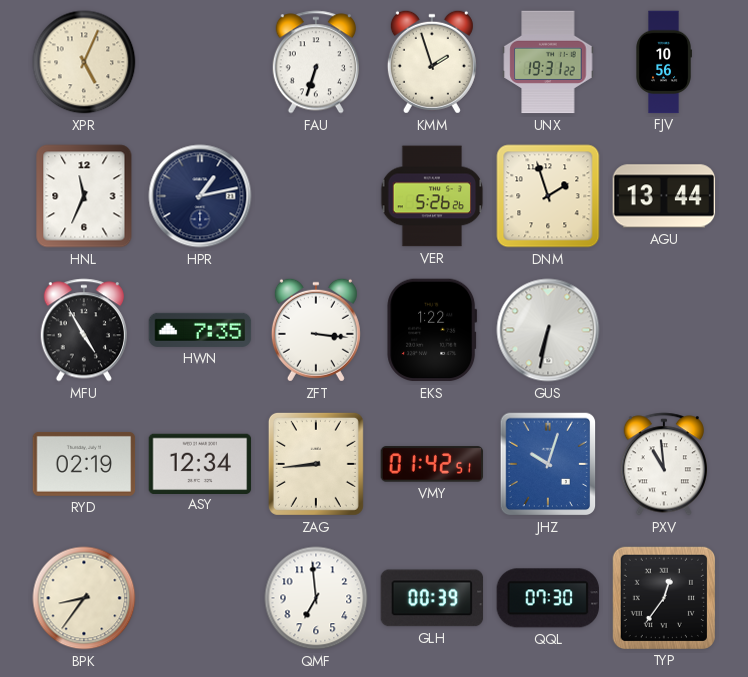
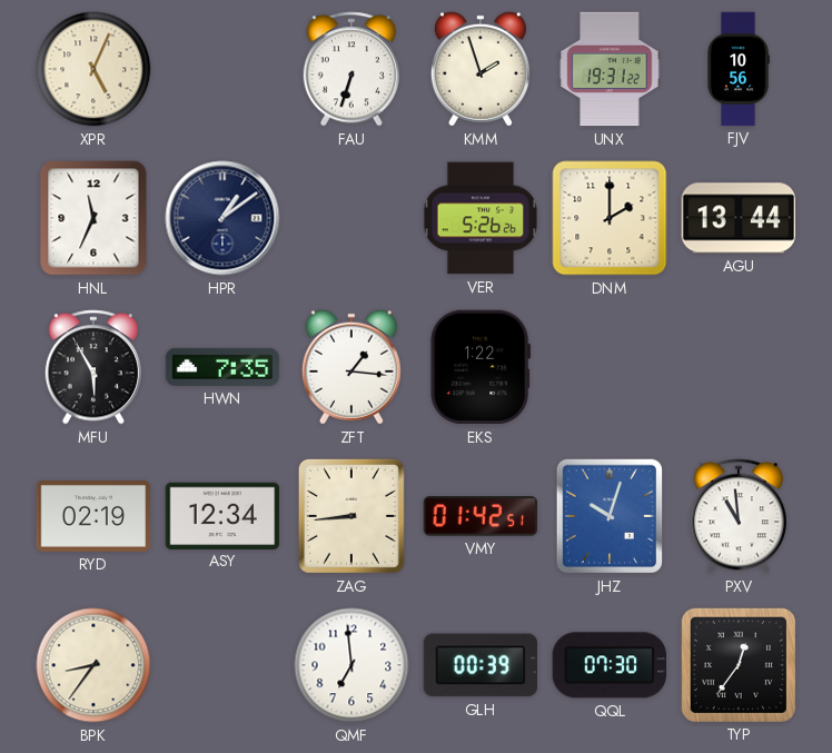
HPR: 1:13 -> 1:09 (222, 218)
DNM: 1:57 -> 2:00 (610, 218)
MFU: 4:55 -> 5:55 (93, 367)
ZFT: 3:16 -> 1:16 (351, 367)
GUS: 6:32 -> none (548, 330)
